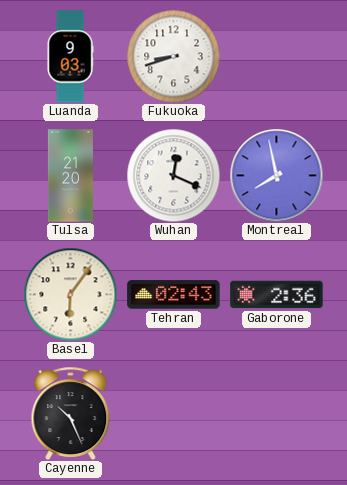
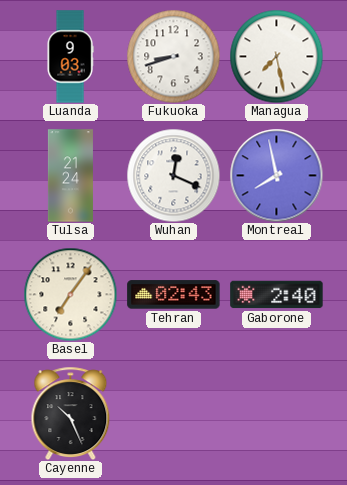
Managua: none -> 7:28 (276, 56)
Tulsa: 21:20 -> 21:24 (70, 176)
Basel: 6:06 -> 7:06 (70, 294)
Gaborone: 2:36 -> 2:40 (277, 295)
